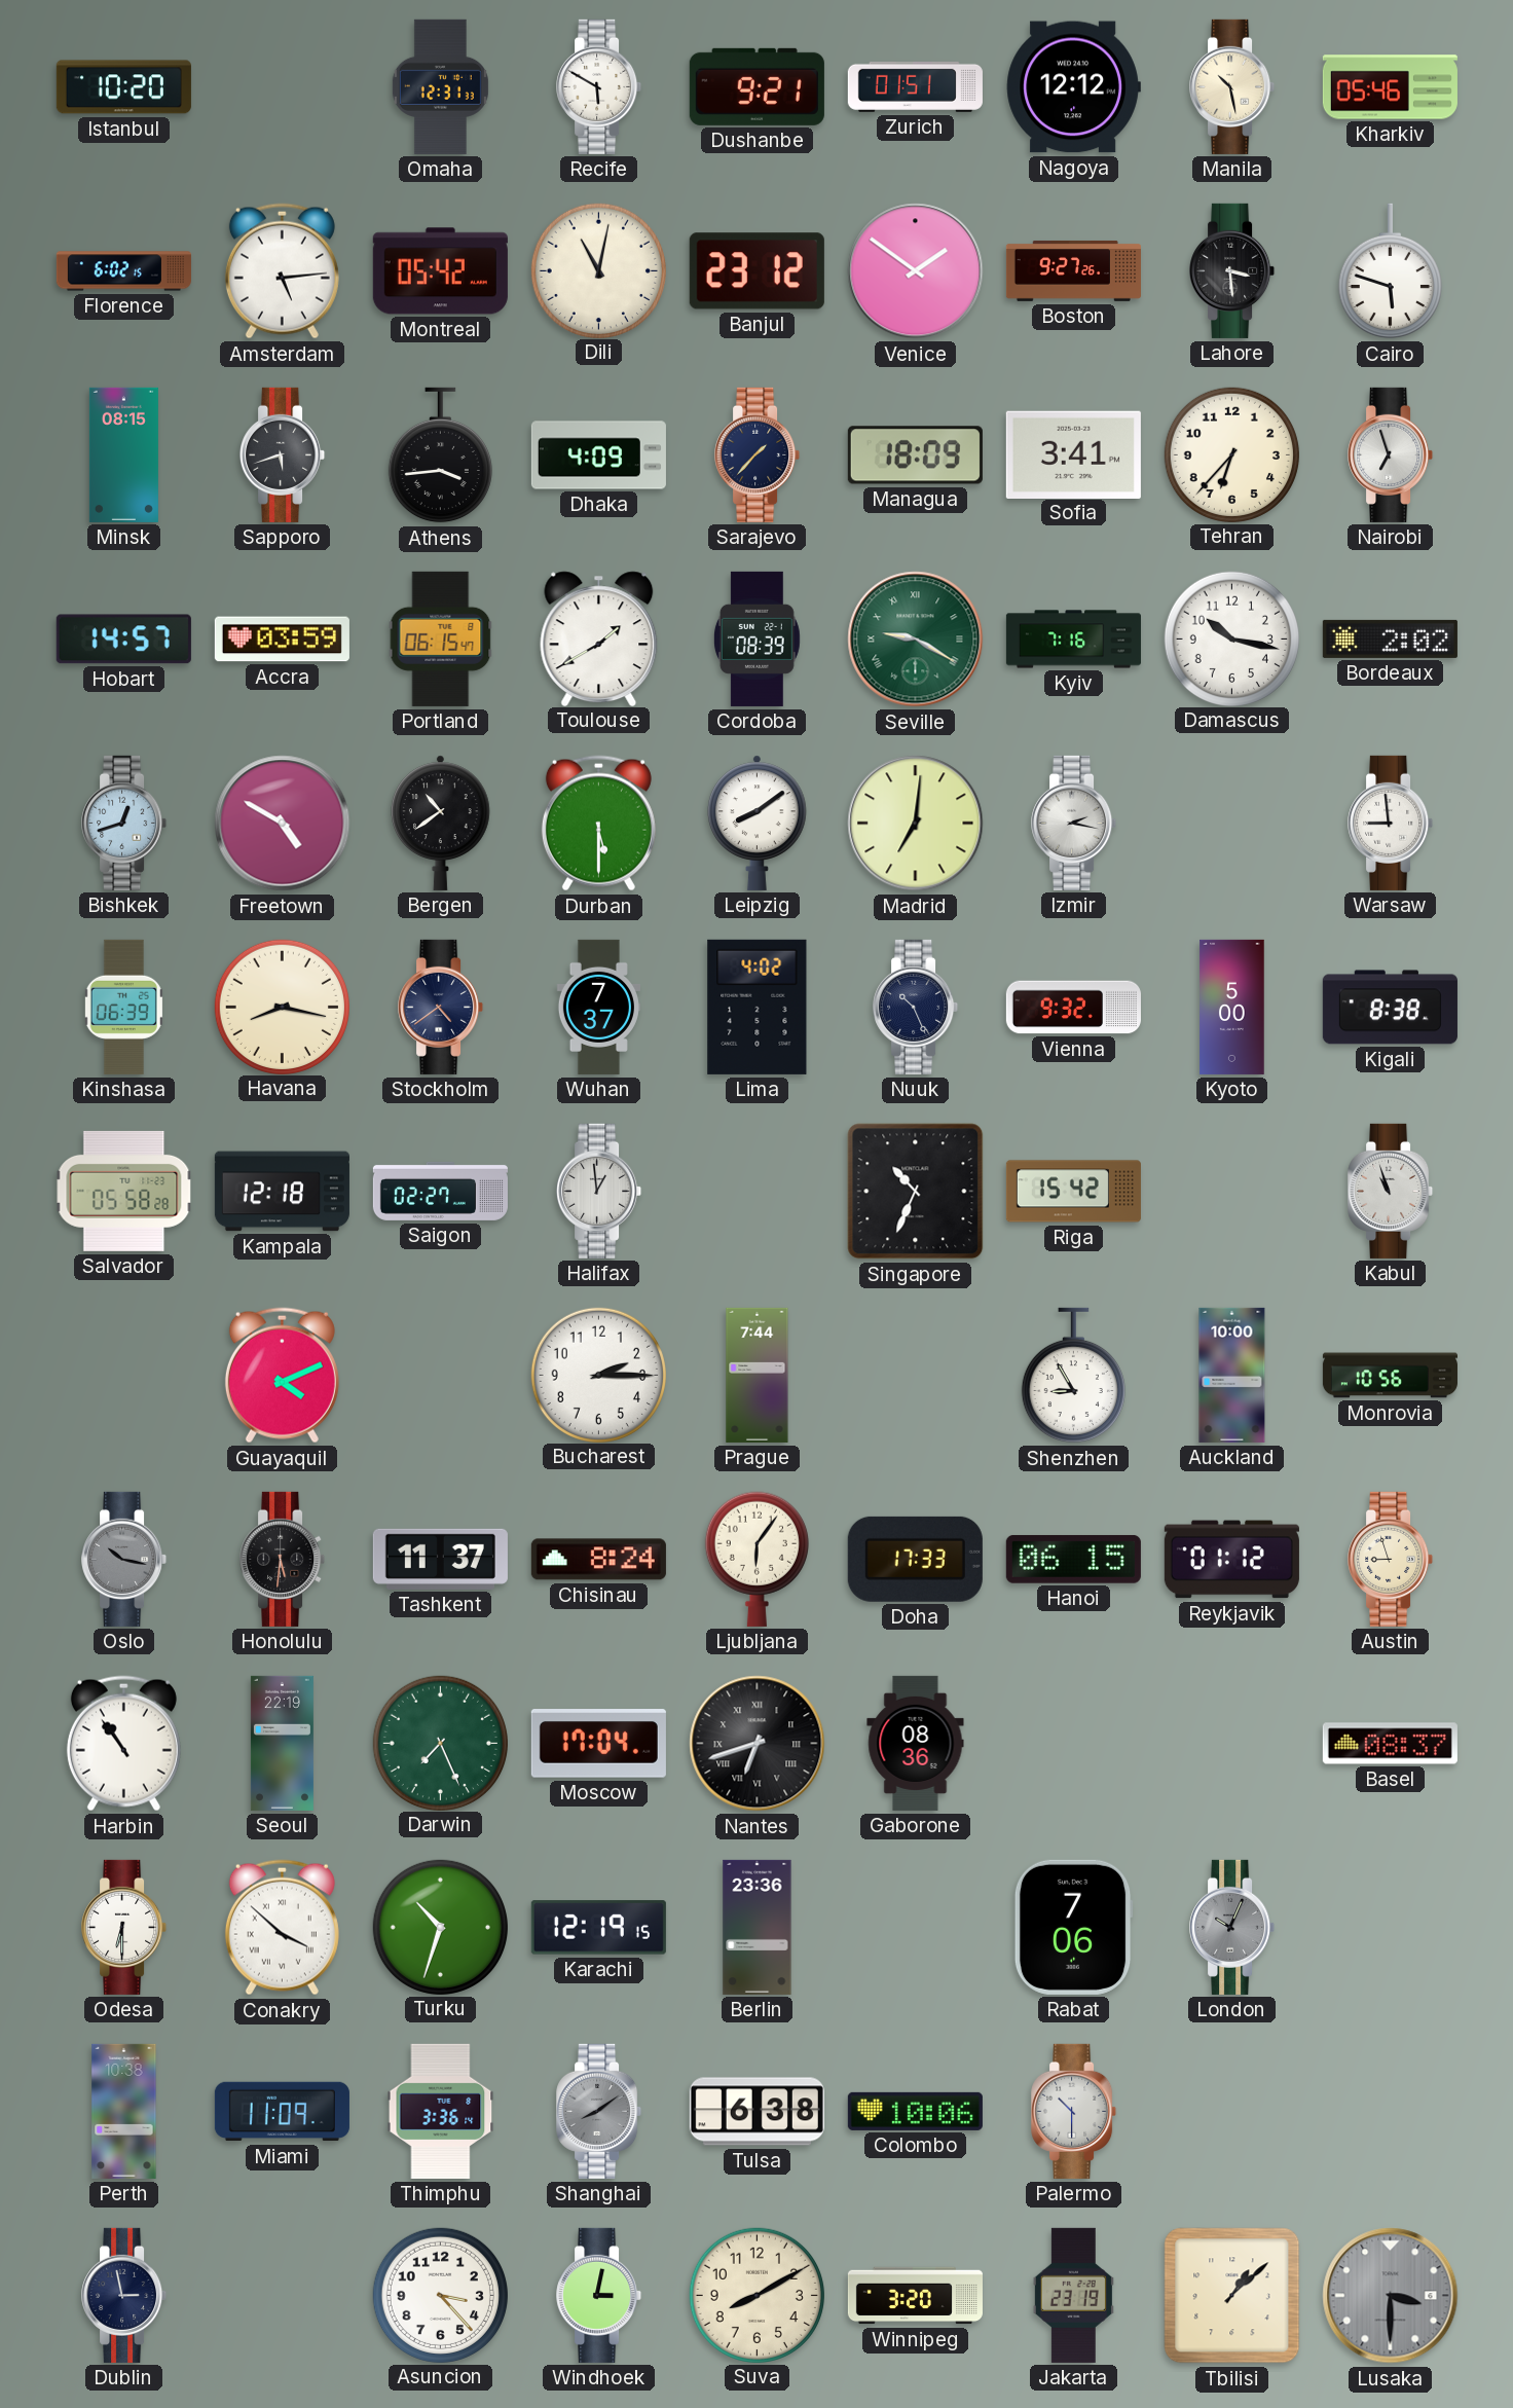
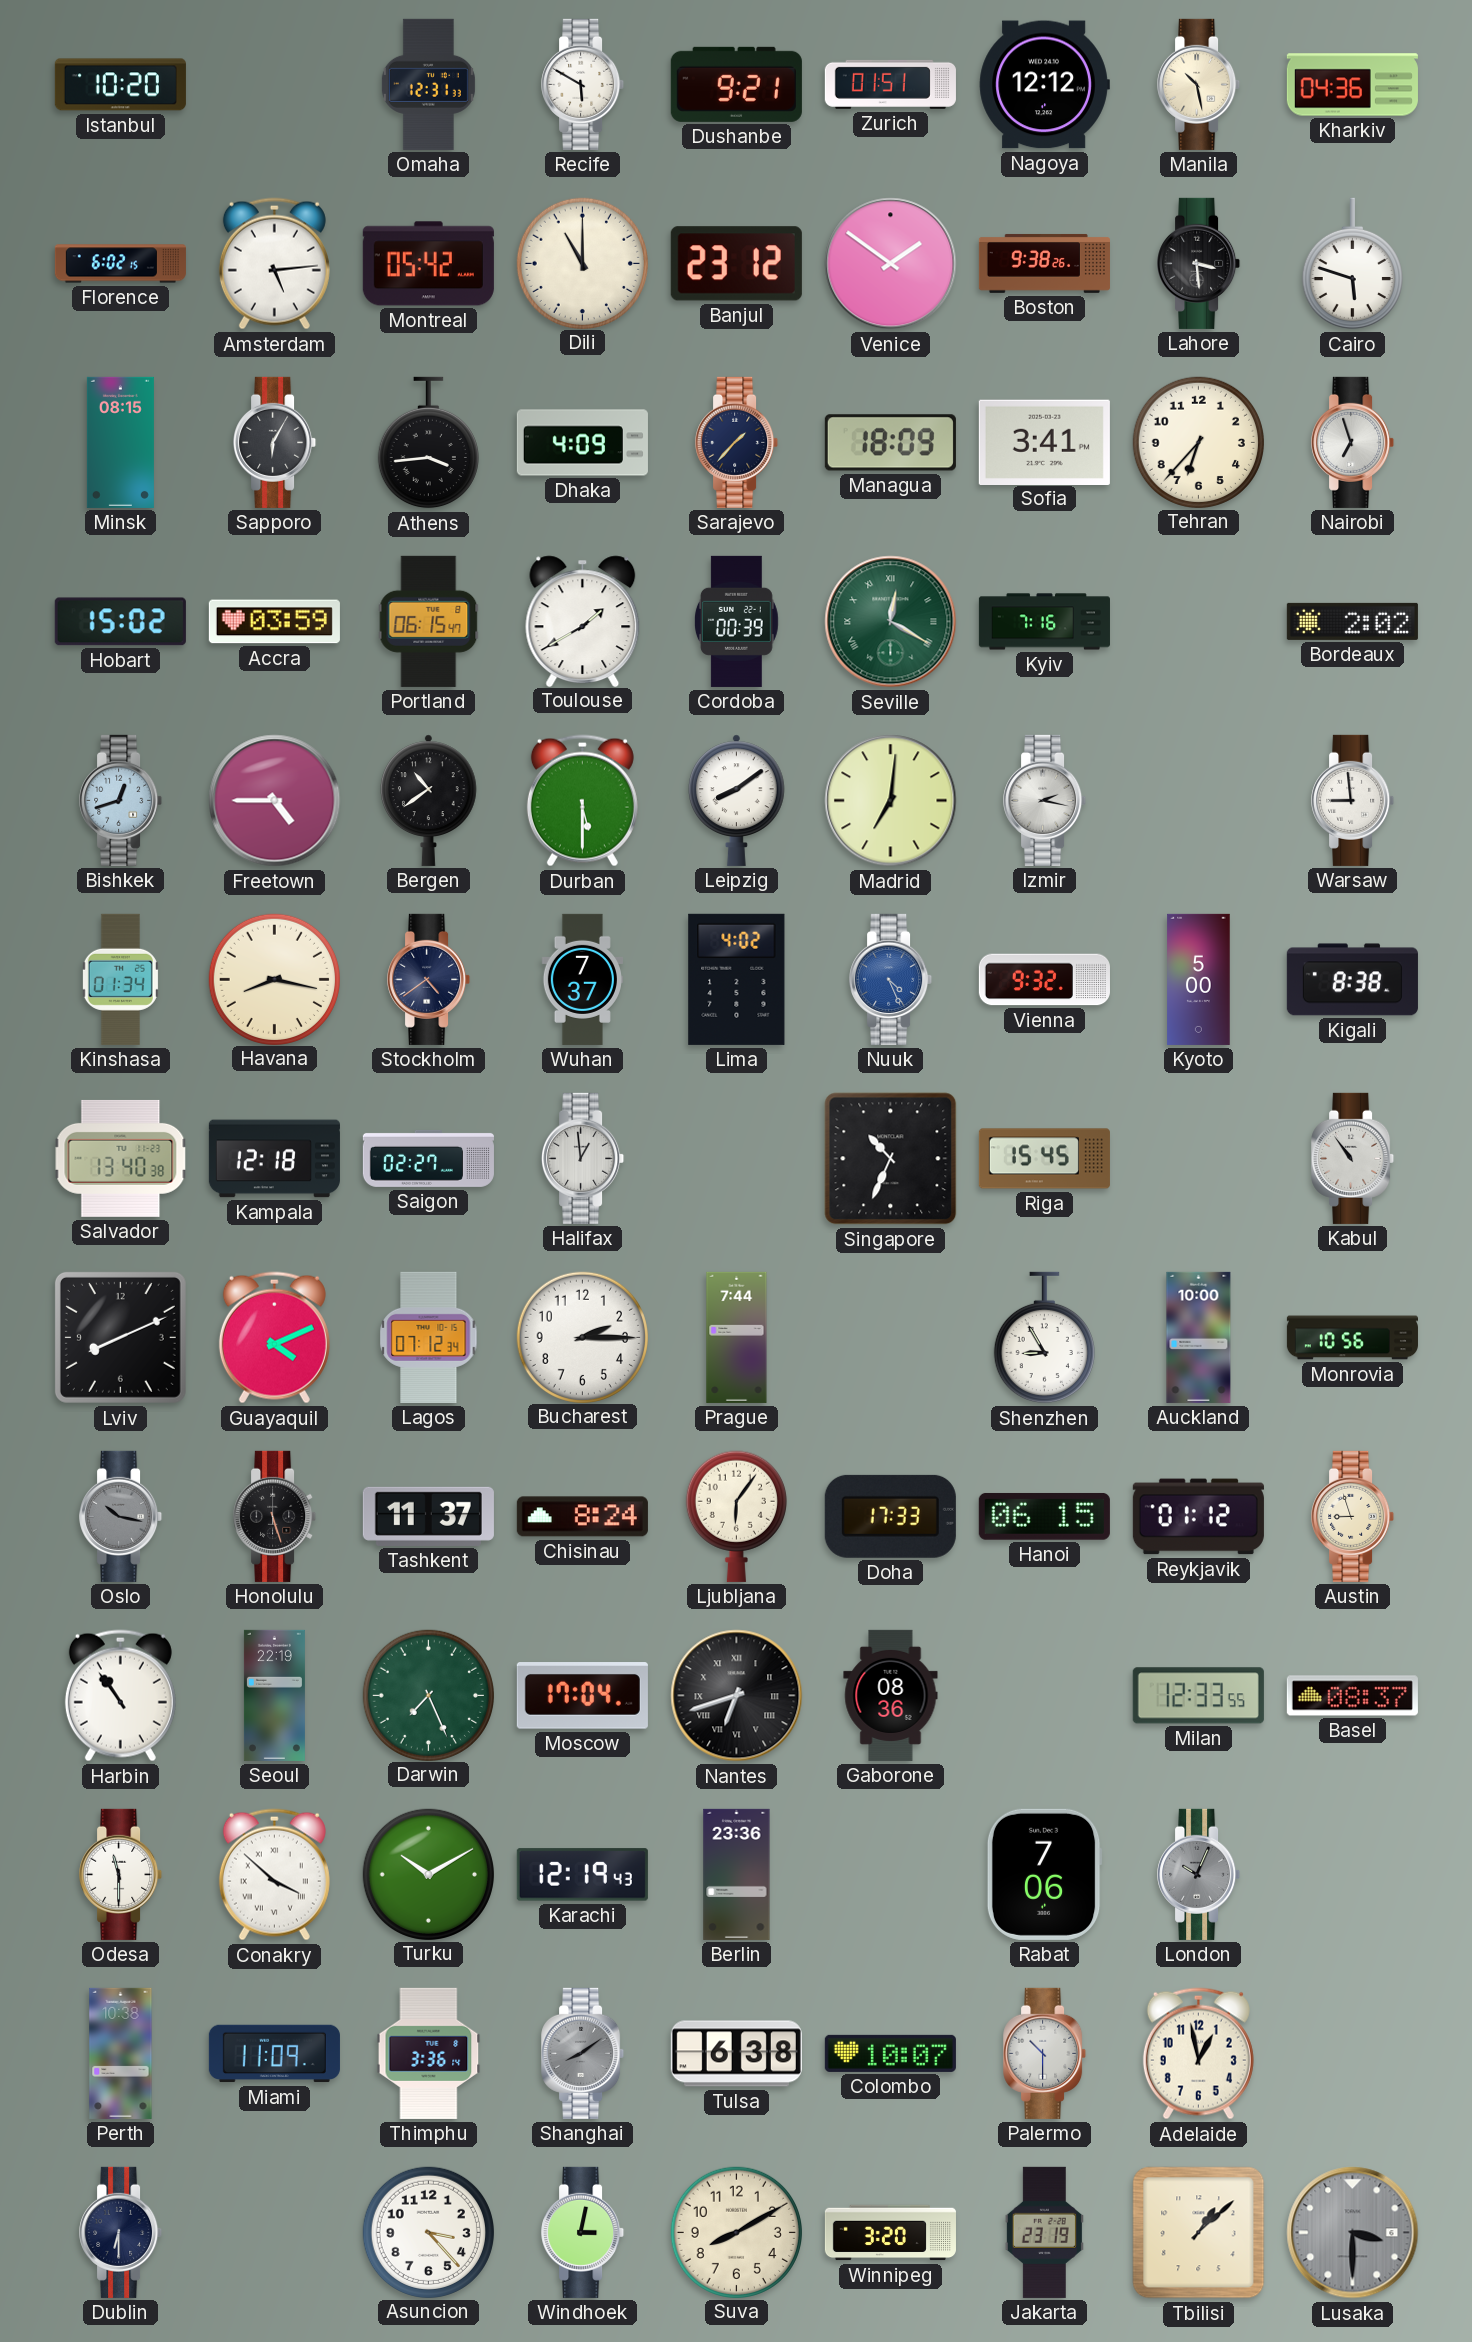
Kharkiv: 05:46 -> 04:36 (1352, 85)
Dili: 11:02 -> 11:00 (582, 263)
Boston: 9:27 -> 9:38 (1044, 263)
Sapporo: 5:42 -> 6:05 (275, 442)
Hobart: 14:57 -> 15:02 (120, 622)
Cordoba: 08:39 -> 00:39 (736, 621)
Seville: 9:20 -> 12:20 (891, 622)
Damascus: 10:17 -> none (1231, 639)
Freetown: 4:50 -> 4:45 (275, 801)
Kinshasa: 06:39 -> 01:34 (120, 979)
Nuuk: 10:26 -> 4:26 (891, 979)
Nuuk dial: navy -> blue (891, 979)
Salvador: 05:58 -> 13:40 (121, 1158)
Riga: 15:42 -> 15:45 (1044, 1159)
Kabul: 10:57 -> 10:54 (1353, 1158)
Lviv: none -> 8:11 (120, 1337)
Lagos: none -> 07:12 (429, 1337)
Honolulu: 5:31 -> 5:27 (275, 1516)
Milan: none -> 12:33 (1198, 1696)
Odesa: 6:30 -> 11:30 (121, 1874)
Turku: 10:33 -> 10:10 (428, 1874)
Karachi: 12:19:15 -> 12:19:43 (582, 1875)
Colombo: 10:06 -> 10:07 (890, 2053)
Adelaide: none -> 12:58 (1198, 2054)
Dublin: 2:58 -> 6:30 (121, 2232)
